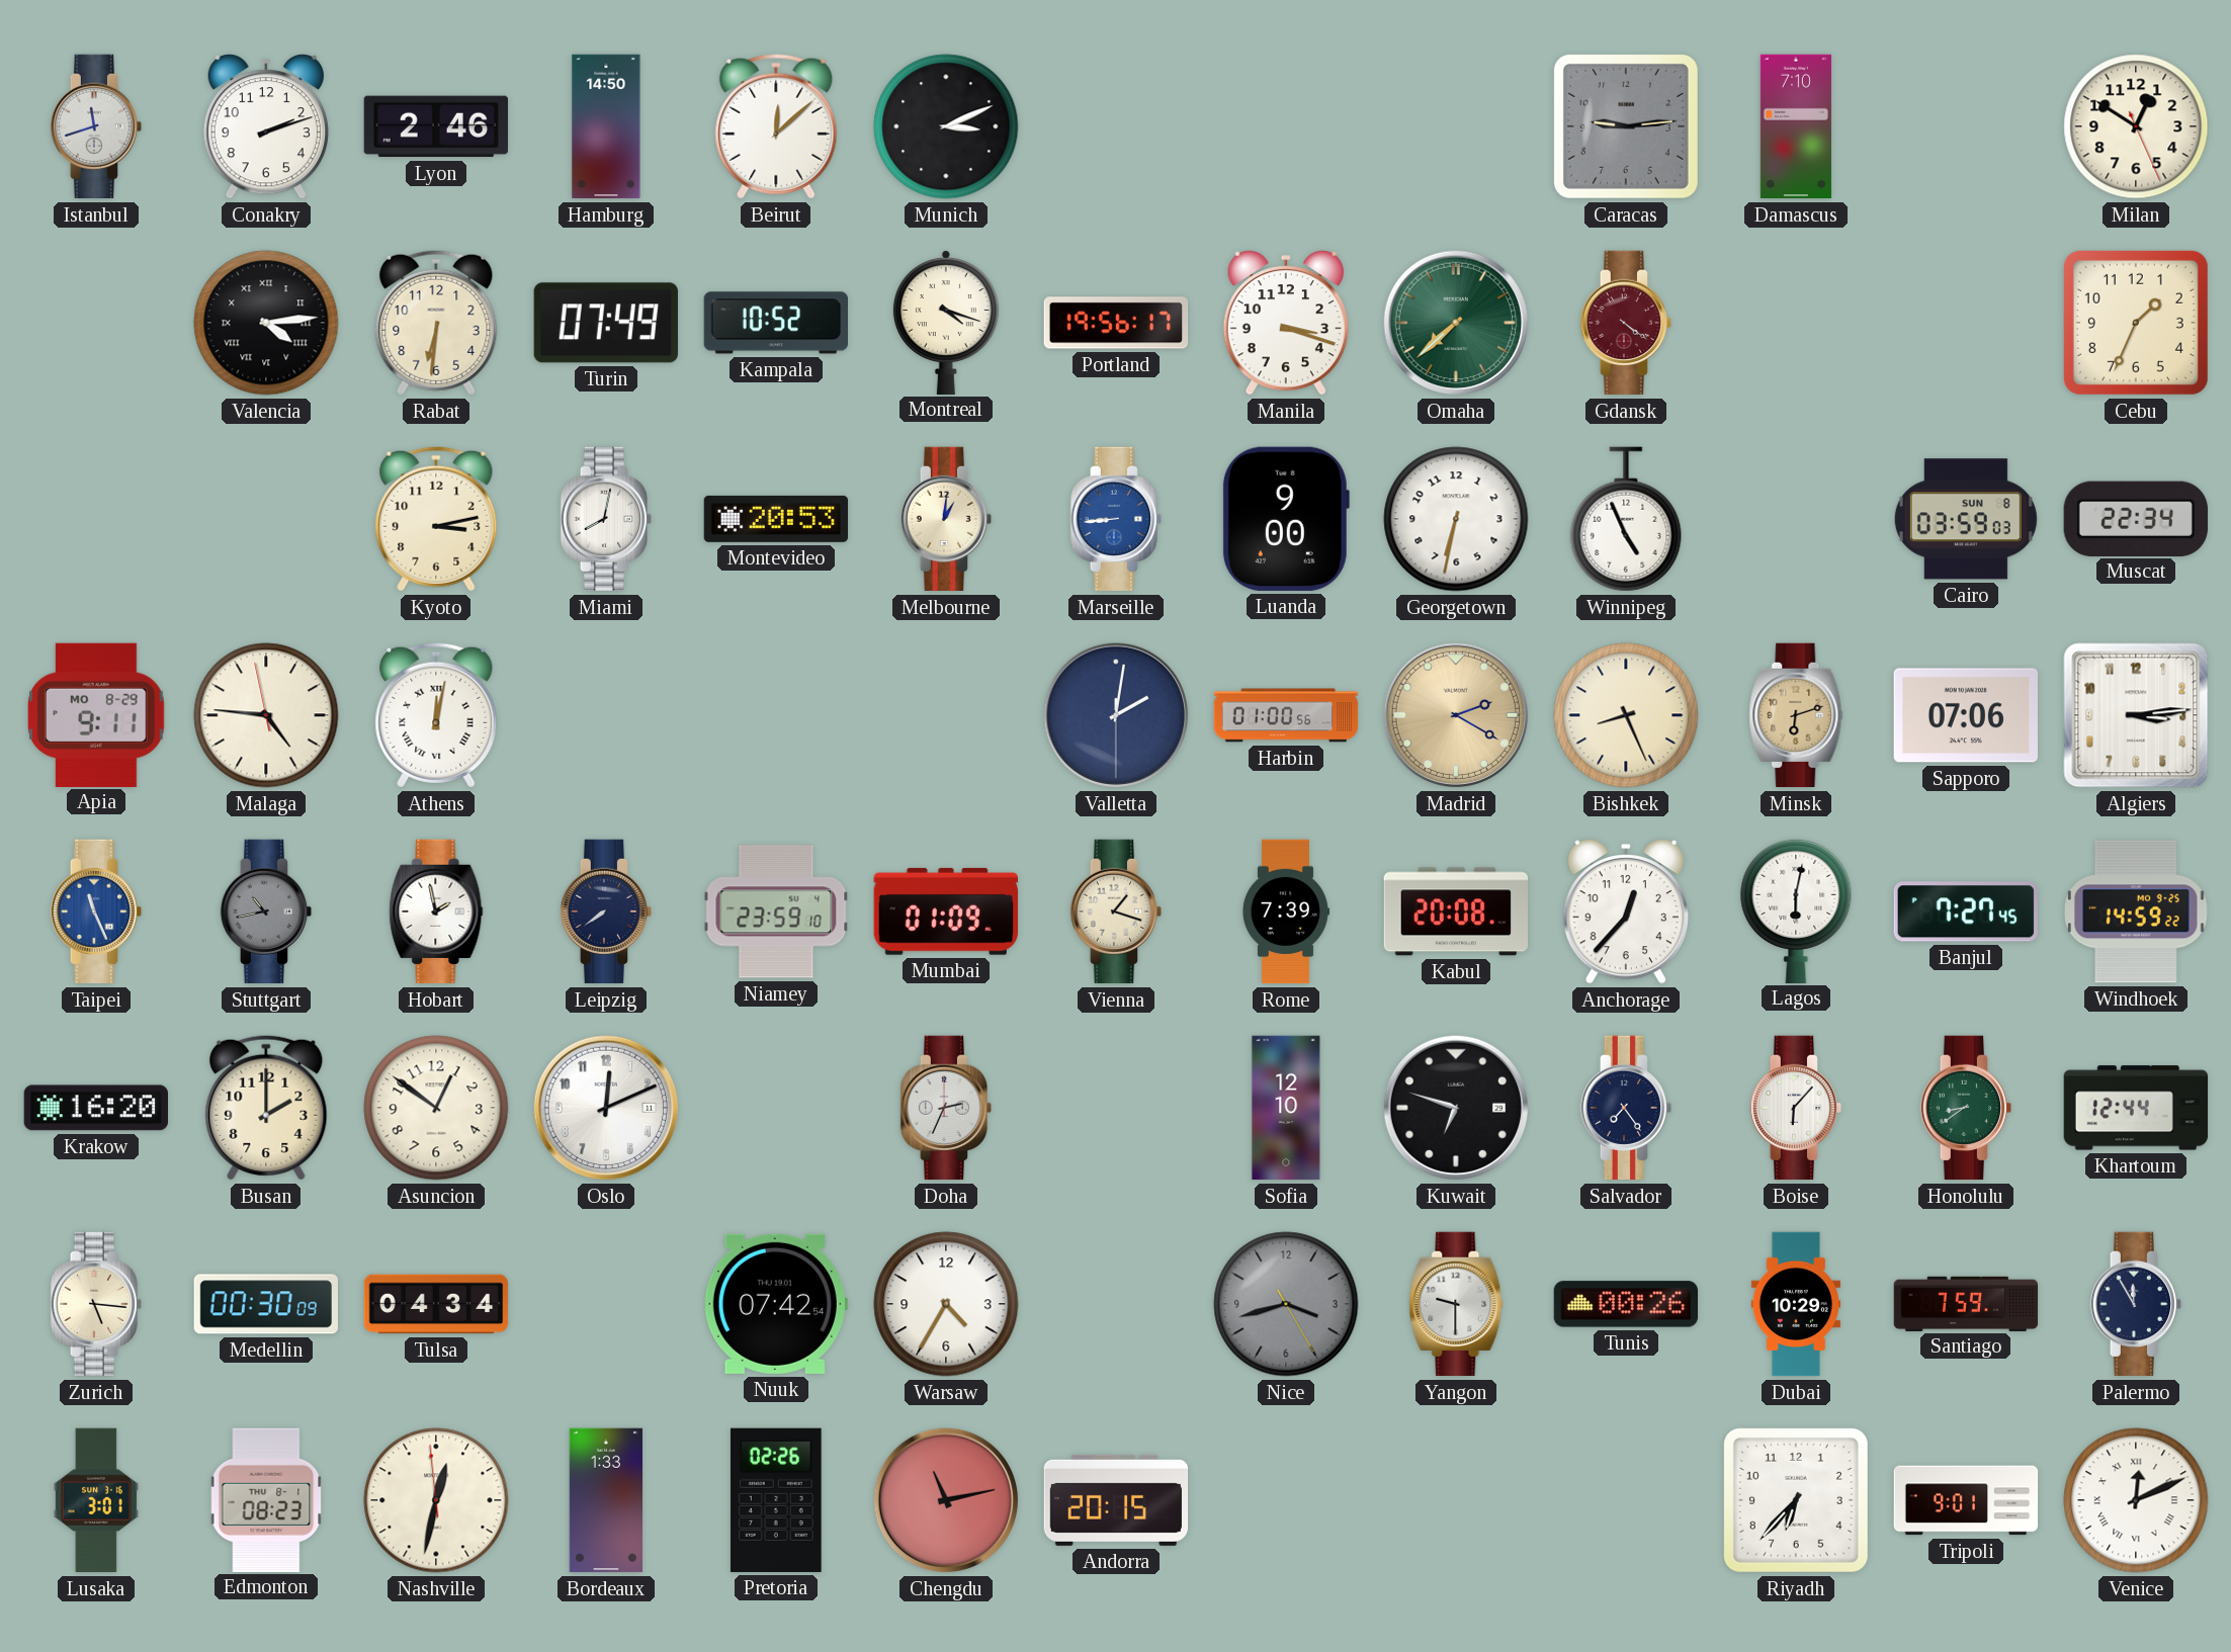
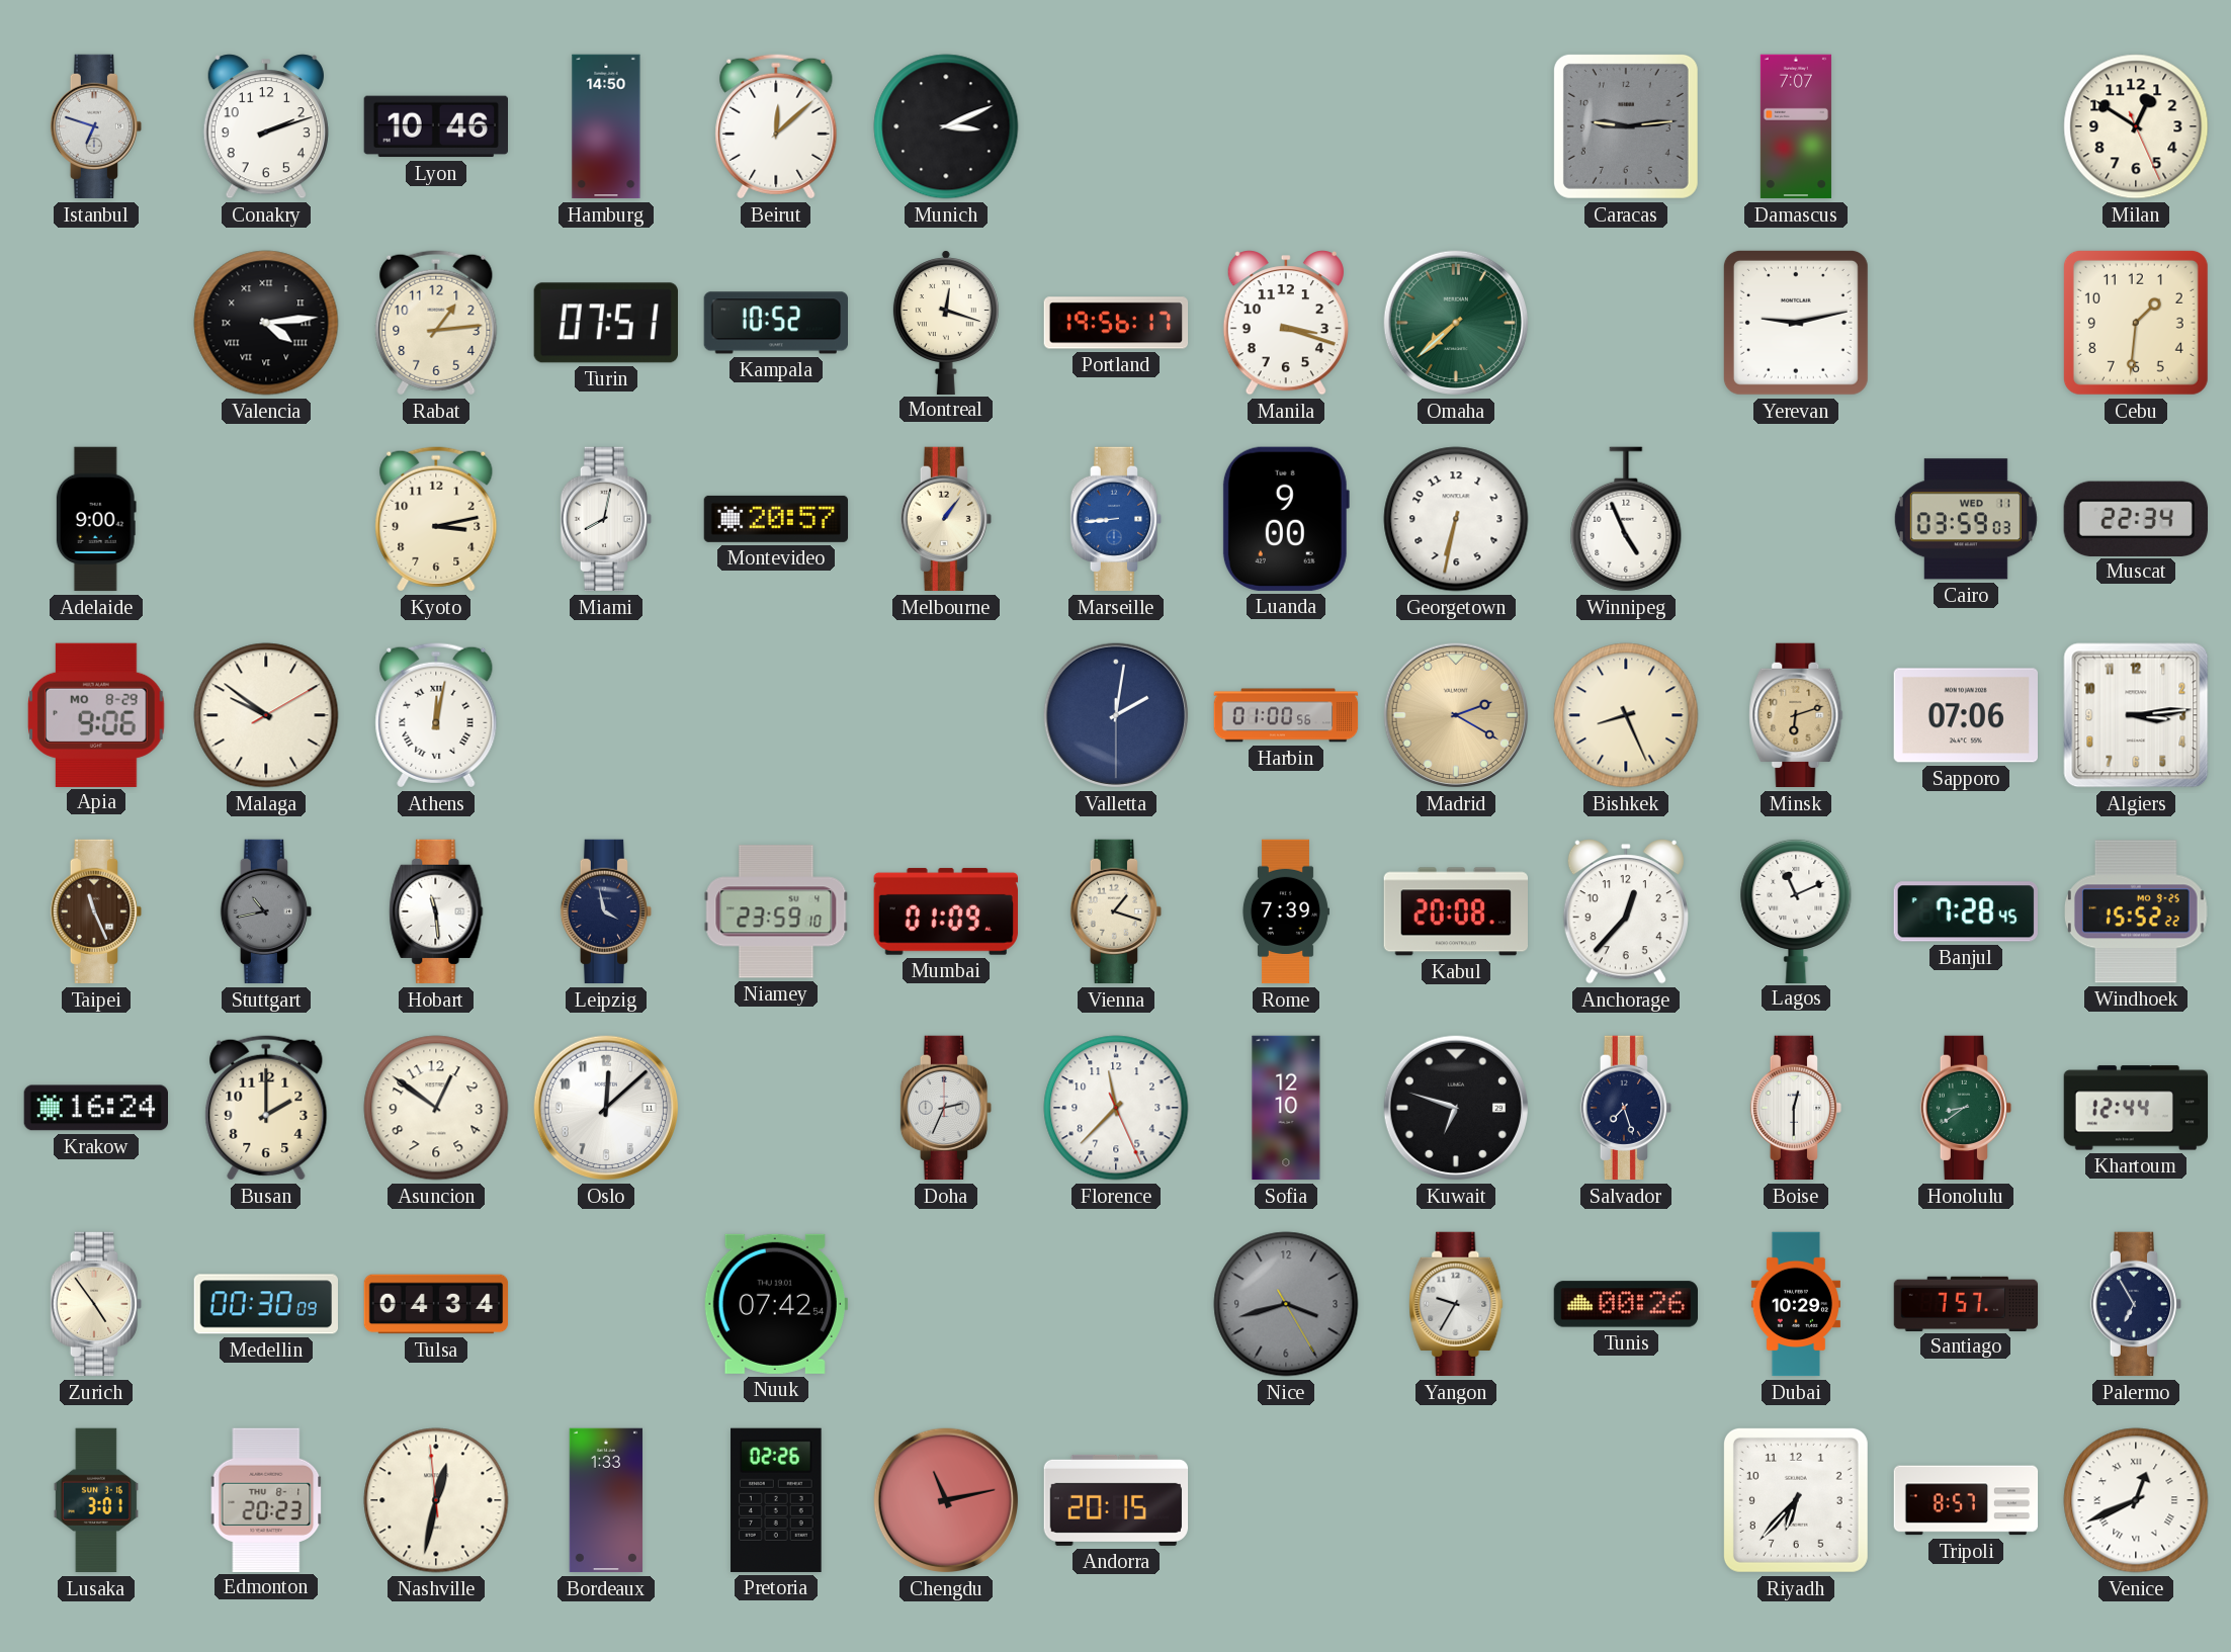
Istanbul: 11:42 -> 6:48 (96, 126)
Lyon: 2:46 -> 10:46 (435, 126)
Damascus: 7:10 -> 7:07 (1796, 126)
Rabat: 6:31 -> 1:14 (436, 323)
Turin: 07:49 -> 07:51 (606, 323)
Montreal: 4:18 -> 12:18 (946, 322)
Gdansk: 4:21 -> none (1626, 323)
Yerevan: none -> 9:13 (1796, 323)
Cebu: 1:34 -> 1:31 (2136, 323)
Adelaide: none -> 9:00 (96, 519)
Montevideo: 20:53 -> 20:57 (776, 519)
Melbourne: 1:01 -> 1:06 (946, 519)
Cairo date: SUN 8 -> WED 11 (1966, 519)
Apia: 9:11 -> 9:06 (96, 714)
Malaga: 4:45 -> 9:51 (266, 715)
Taipei dial: blue -> brown (96, 911)
Hobart: 1:58 -> 11:29 (436, 911)
Leipzig: 7:39 -> 3:58 (606, 911)
Lagos: 6:02 -> 11:11 (1796, 910)
Banjul: 7:27 -> 7:28 (1966, 911)
Windhoek: 14:59 -> 15:52 (2137, 911)
Krakow: 16:20 -> 16:24 (95, 1108)
Oslo: 12:11 -> 12:08 (606, 1108)
Florence: none -> 11:37 (1116, 1108)
Salvador: 7:24 -> 7:27 (1626, 1108)
Boise: 6:07 -> 12:30 (1796, 1108)
Zurich: 5:16 -> 4:54 (96, 1304)
Warsaw: 4:35 -> none (946, 1304)
Yangon: 9:30 -> 9:35 (1456, 1304)
Santiago: 7:59 -> 7:57 (1966, 1303)
Palermo: 11:55 -> 6:55 (2136, 1304)
Edmonton: 08:23 -> 20:23 (266, 1499)
Tripoli: 9:01 -> 8:57 (1966, 1500)
Venice: 12:11 -> 12:41 (2136, 1500)
